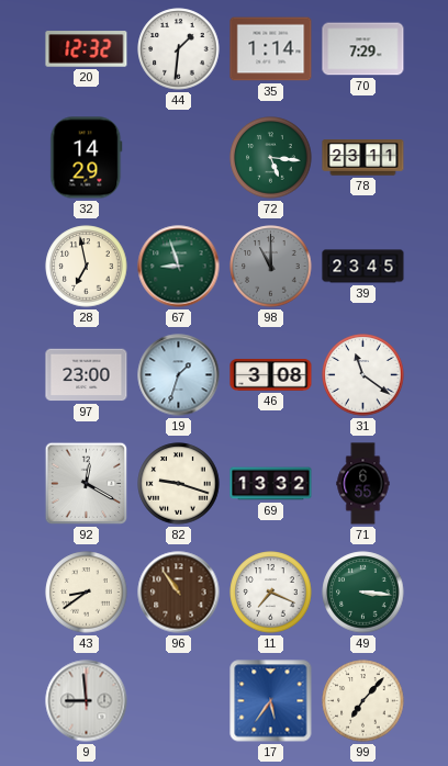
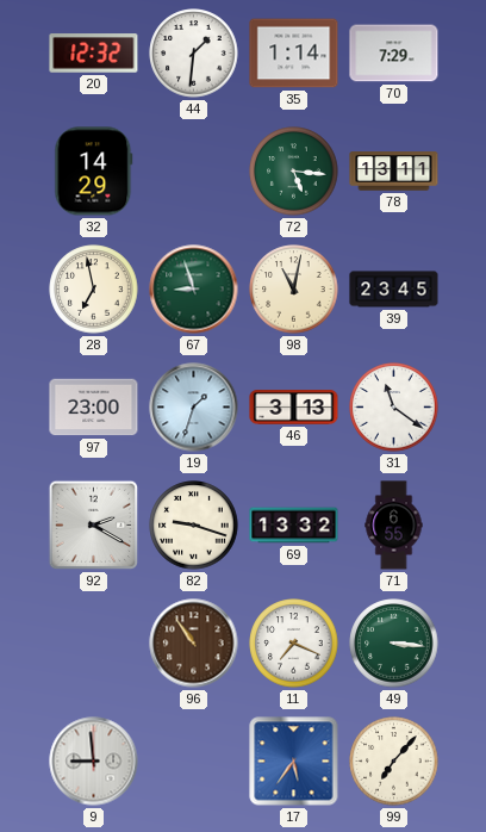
78: 23:11 -> 13:11 (394, 172)
98: 11:00 -> 11:02 (294, 290)
98 dial: grey -> cream (294, 290)
46: 3:08 -> 3:13 (294, 408)
92: 12:20 -> 2:20 (94, 526)
43: 8:39 -> none (87, 593)
